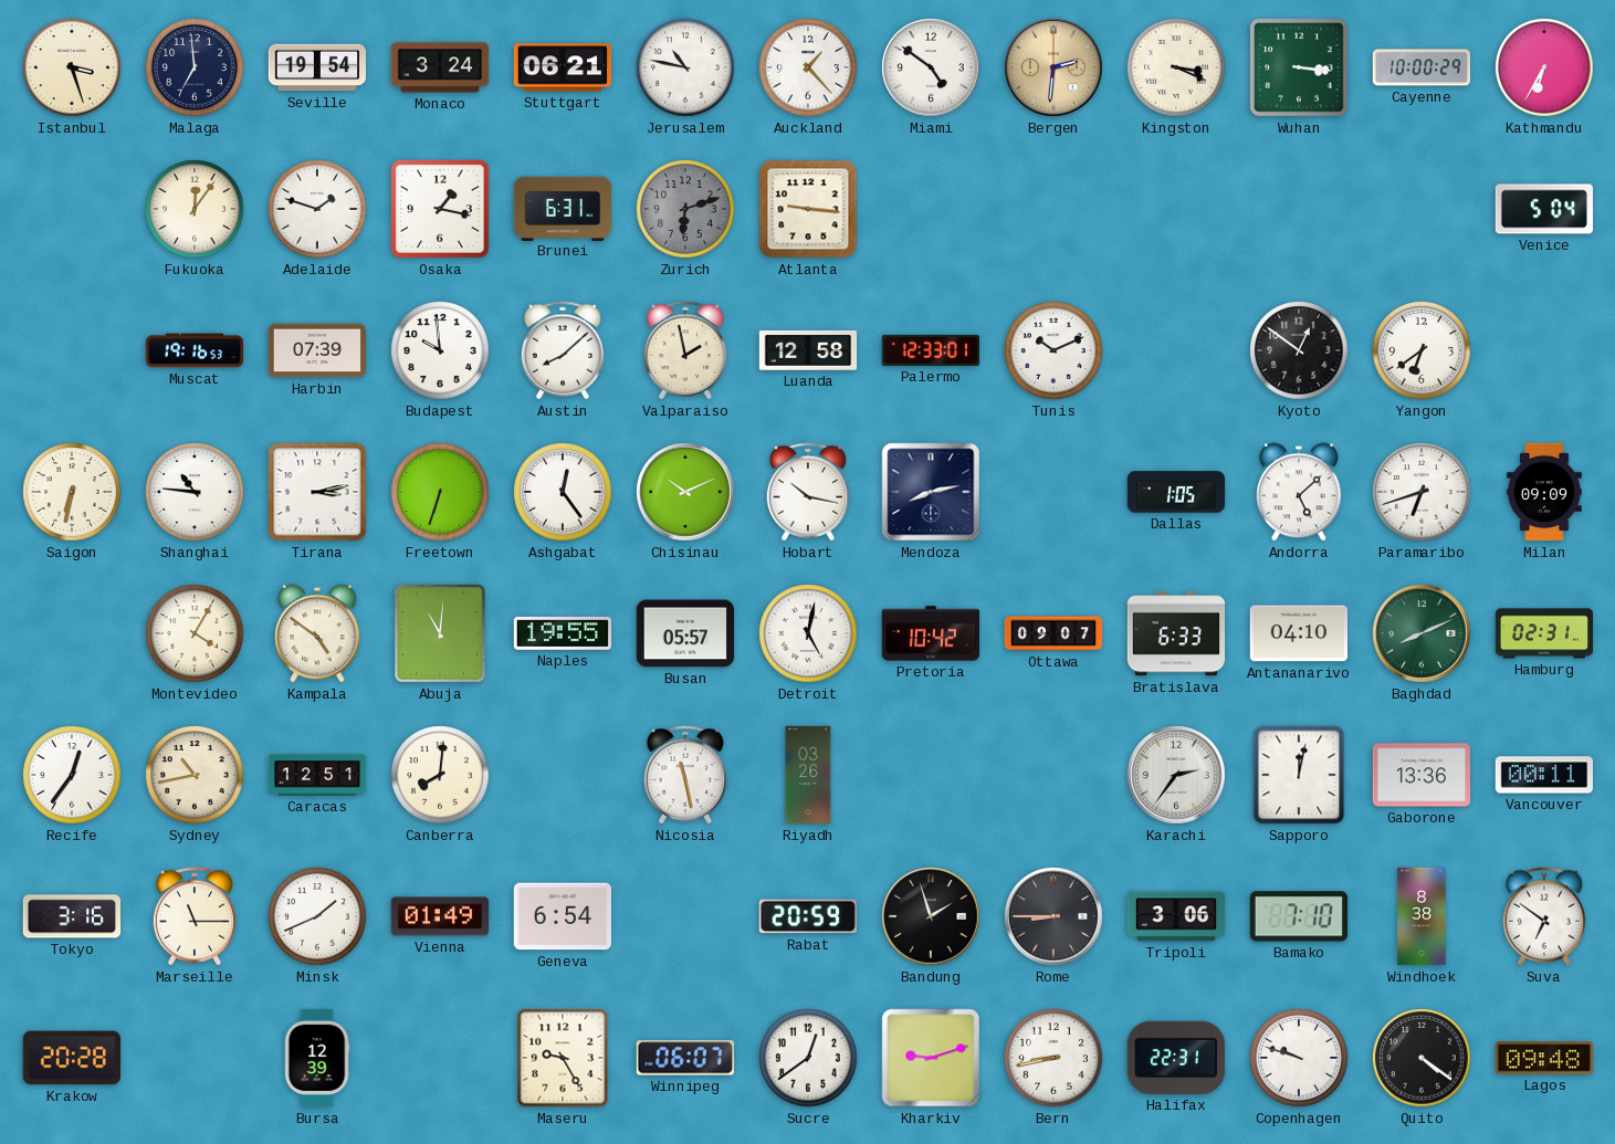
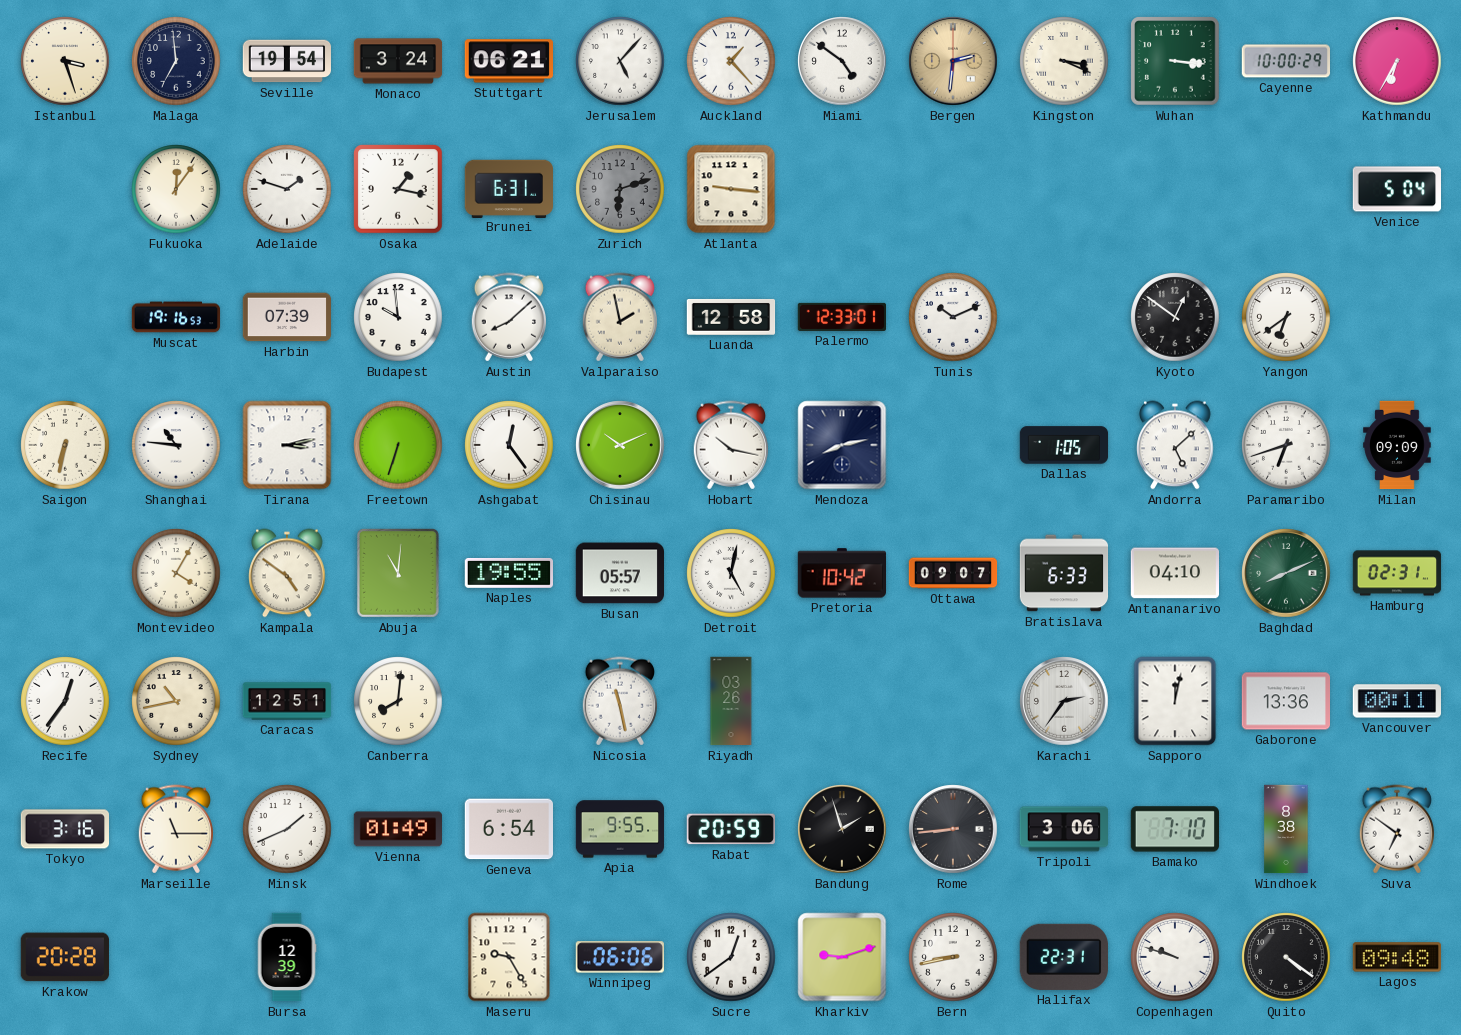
Jerusalem: 10:47 -> 5:07 (620, 61)
Apia: none -> 9:55 (620, 829)
Rome: 8:45 -> 8:44 (953, 829)
Winnipeg: 06:07 -> 06:06 (620, 957)
